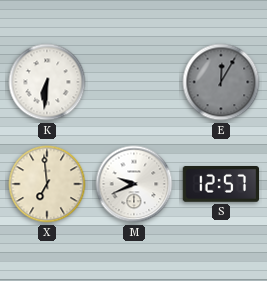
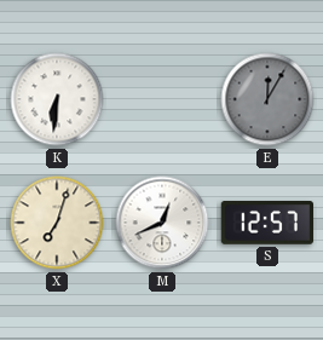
X: 6:59 -> 7:03 (57, 223)
M: 9:41 -> 12:41 (162, 223)
